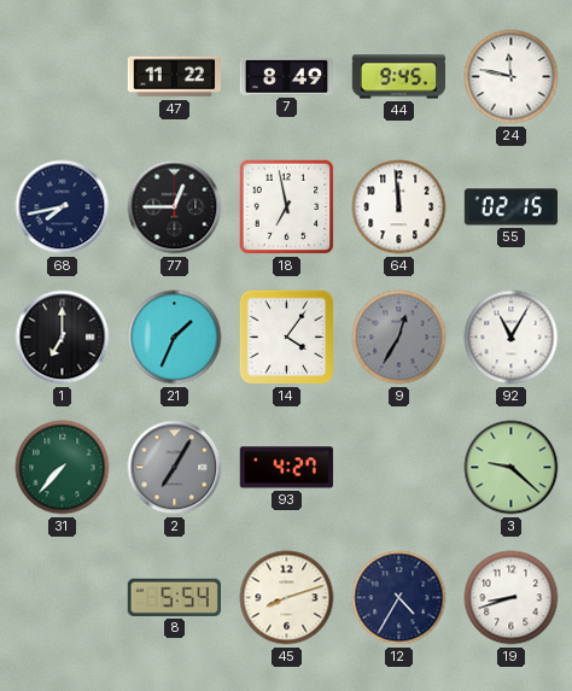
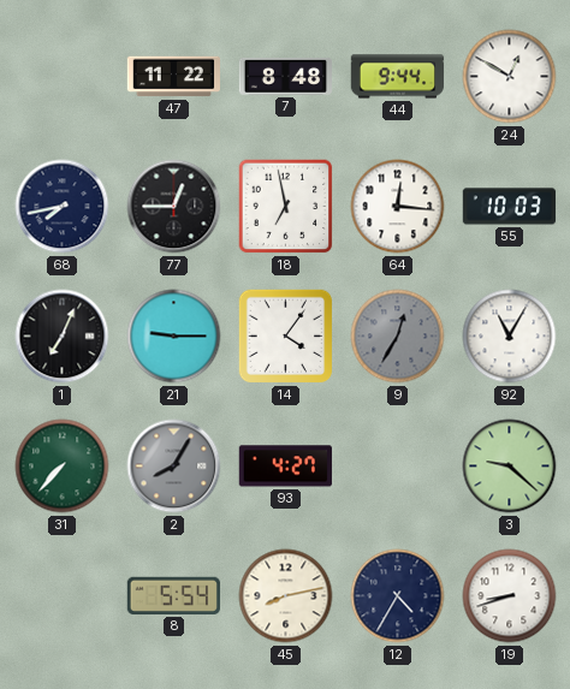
7: 8:49 -> 8:48 (286, 76)
44: 9:45 -> 9:44 (398, 77)
24: 11:47 -> 12:50 (510, 77)
64: 11:59 -> 12:16 (398, 207)
55: 02:15 -> 10:03 (510, 207)
1: 7:00 -> 7:04 (63, 337)
21: 1:34 -> 9:15 (174, 337)
2: 7:05 -> 8:05 (174, 467)
45: 8:12 -> 8:13 (286, 596)
